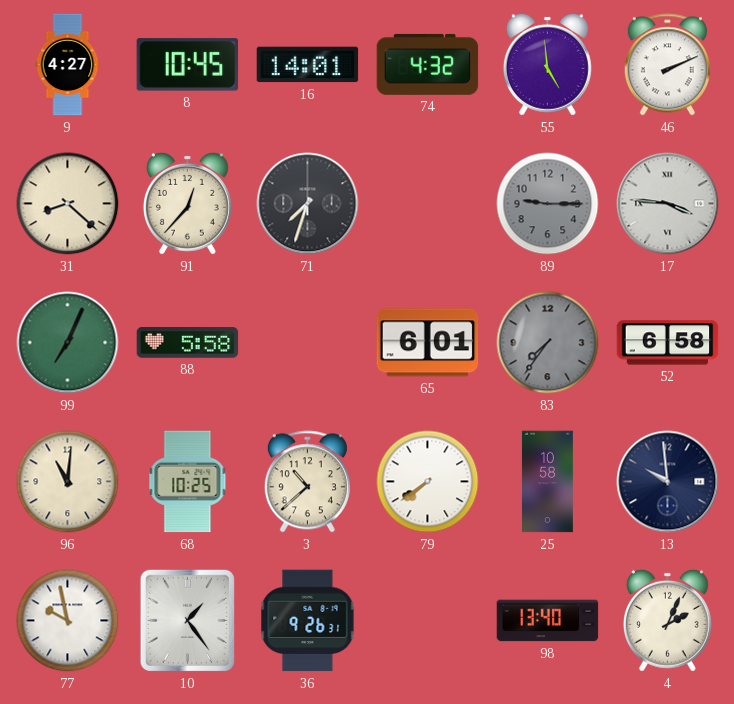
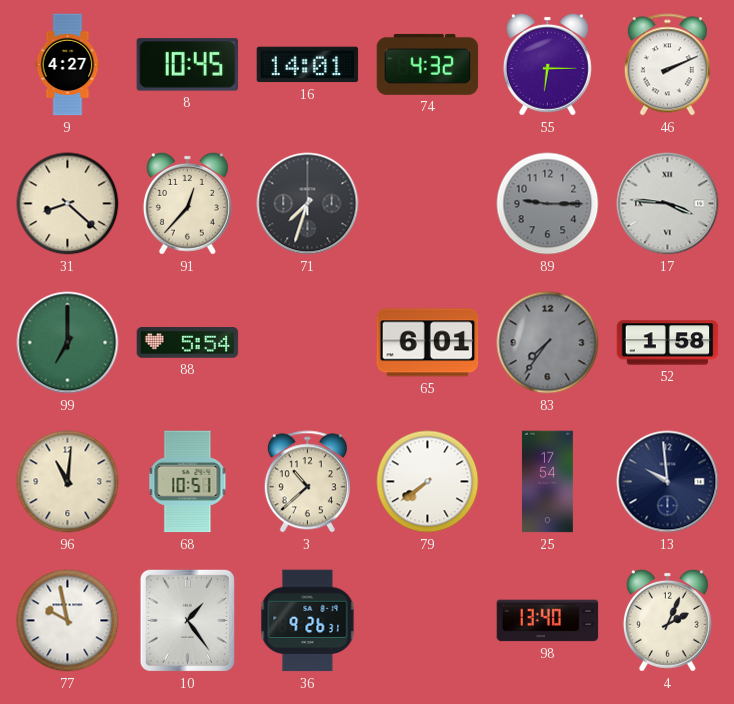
55: 4:59 -> 6:15 (547, 64)
99: 7:04 -> 7:00 (68, 343)
88: 5:58 -> 5:54 (188, 343)
52: 6:58 -> 1:58 (668, 343)
68: 10:25 -> 10:51 (188, 482)
25: 10:58 -> 17:54 (548, 482)
